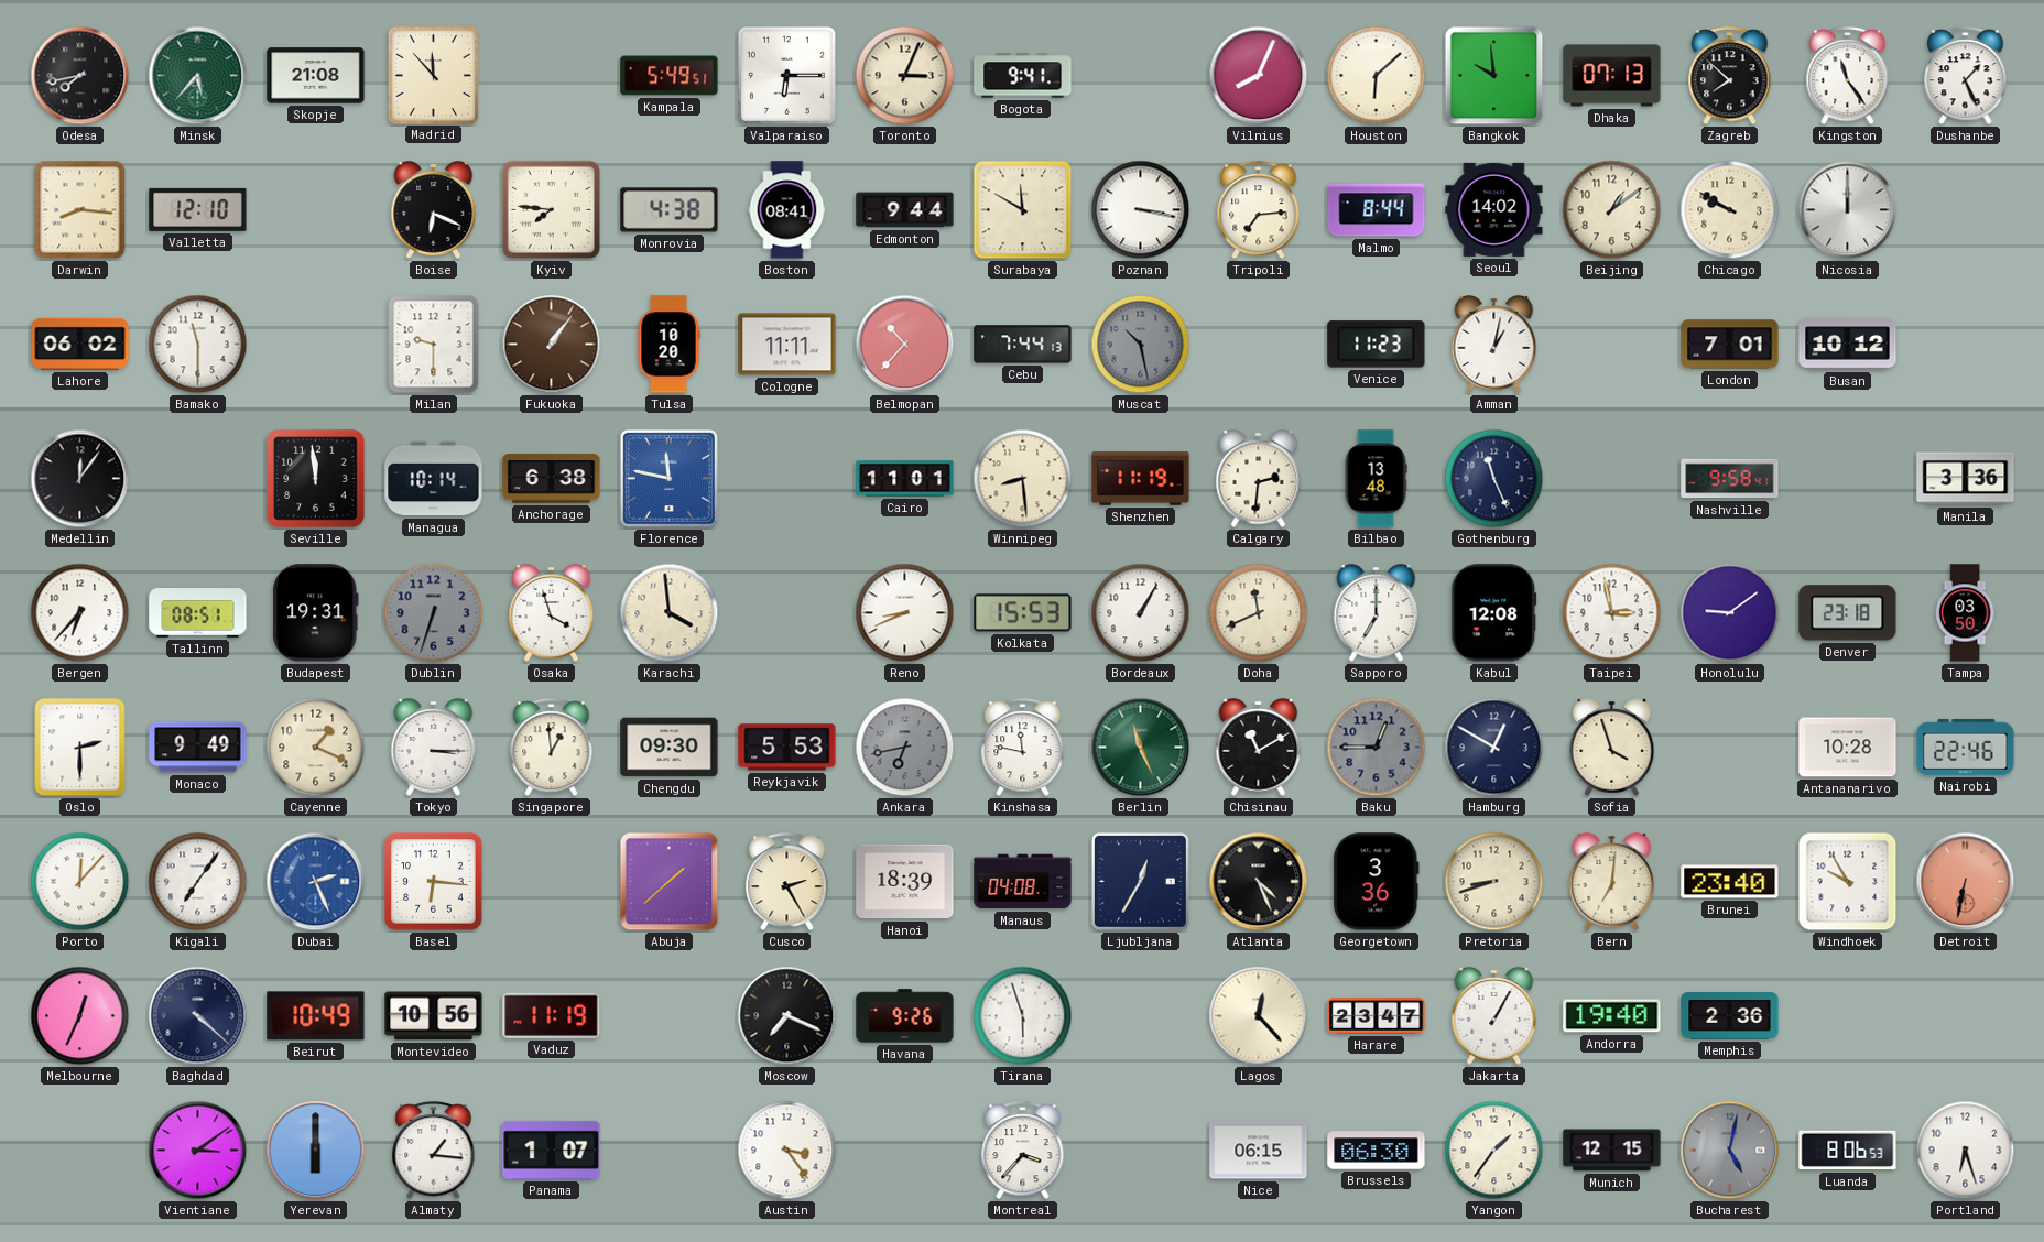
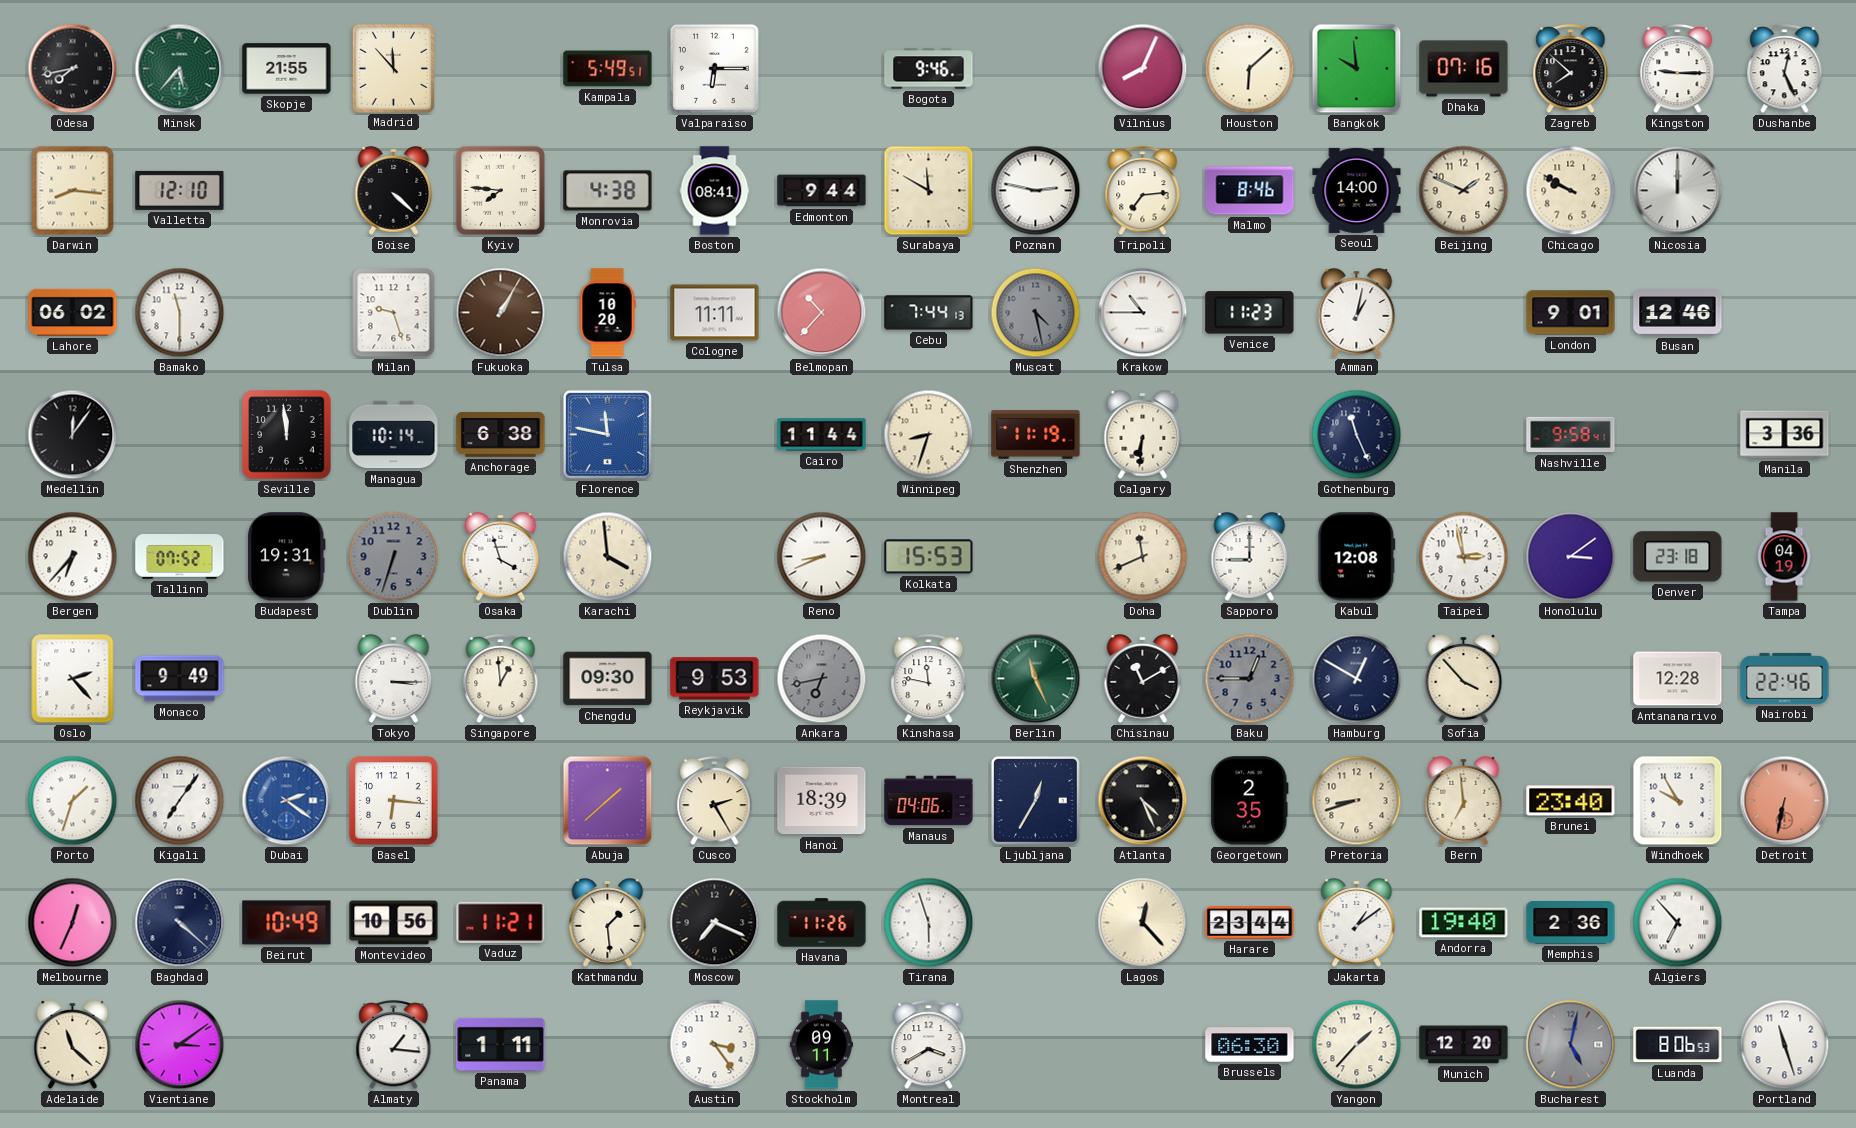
Skopje: 21:08 -> 21:55 (287, 69)
Toronto: 3:04 -> none (905, 76)
Bogota: 9:41 -> 9:46 (929, 69)
Dhaka: 07:13 -> 07:16 (1464, 69)
Kingston: 11:24 -> 9:15 (1678, 70)
Dushanbe: 1:26 -> 12:26 (1785, 70)
Boise: 6:19 -> 4:22 (394, 191)
Poznan: 3:17 -> 2:47 (1036, 191)
Malmo: 8:44 -> 8:46 (1250, 191)
Seoul: 14:02 -> 14:00 (1357, 190)
Beijing: 1:09 -> 1:49 (1464, 191)
Milan: 9:30 -> 9:27 (394, 313)
Fukuoka: 1:06 -> 1:05 (501, 313)
Muscat: 10:28 -> 4:28 (1036, 313)
Krakow: none -> 10:45 (1143, 313)
London: 7:01 -> 9:01 (1571, 313)
Busan: 10:12 -> 12:46 (1678, 313)
Cairo: 11:01 -> 11:44 (822, 435)
Winnipeg: 8:29 -> 8:33 (929, 435)
Calgary: 2:31 -> 6:31 (1143, 435)
Bilbao: 13:48 -> none (1376, 479)
Tallinn: 08:51 -> 07:52 (180, 557)
Bordeaux: 1:05 -> none (1141, 613)
Sapporo: 7:00 -> 9:00 (1250, 557)
Honolulu: 9:09 -> 3:09 (1571, 557)
Tampa: 03:50 -> 04:19 (1784, 557)
Oslo: 2:30 -> 2:23 (73, 679)
Cayenne: 1:19 -> none (316, 748)
Reykjavik: 5:53 -> 9:53 (715, 679)
Sofia: 3:57 -> 3:53 (1464, 679)
Antananarivo: 10:28 -> 12:28 (1678, 679)
Porto: 12:07 -> 1:33 (73, 801)
Dubai: 2:26 -> 2:21 (287, 801)
Manaus: 04:08 -> 04:06 (929, 801)
Georgetown: 3:36 -> 2:35 (1250, 801)
Bern: 7:01 -> 6:59 (1464, 801)
Vaduz: 11:19 -> 11:21 (501, 922)
Kathmandu: none -> 1:29 (608, 923)
Havana: 9:26 -> 11:26 (822, 923)
Harare: 23:47 -> 23:44 (1250, 923)
Jakarta: 1:05 -> 1:09 (1357, 923)
Algiers: none -> 6:53 (1678, 923)
Adelaide: none -> 11:22 (73, 1045)
Yerevan: 6:00 -> none (316, 1151)
Panama: 1:07 -> 1:11 (501, 1044)
Stockholm: none -> 09:11 (822, 1045)
Montreal: 3:37 -> 3:40 (929, 1046)
Nice: 06:15 -> none (1259, 1151)
Yangon: 1:36 -> 1:37 (1357, 1045)
Munich: 12:15 -> 12:20 (1464, 1045)
Portland: 6:27 -> 11:27 (1785, 1045)
